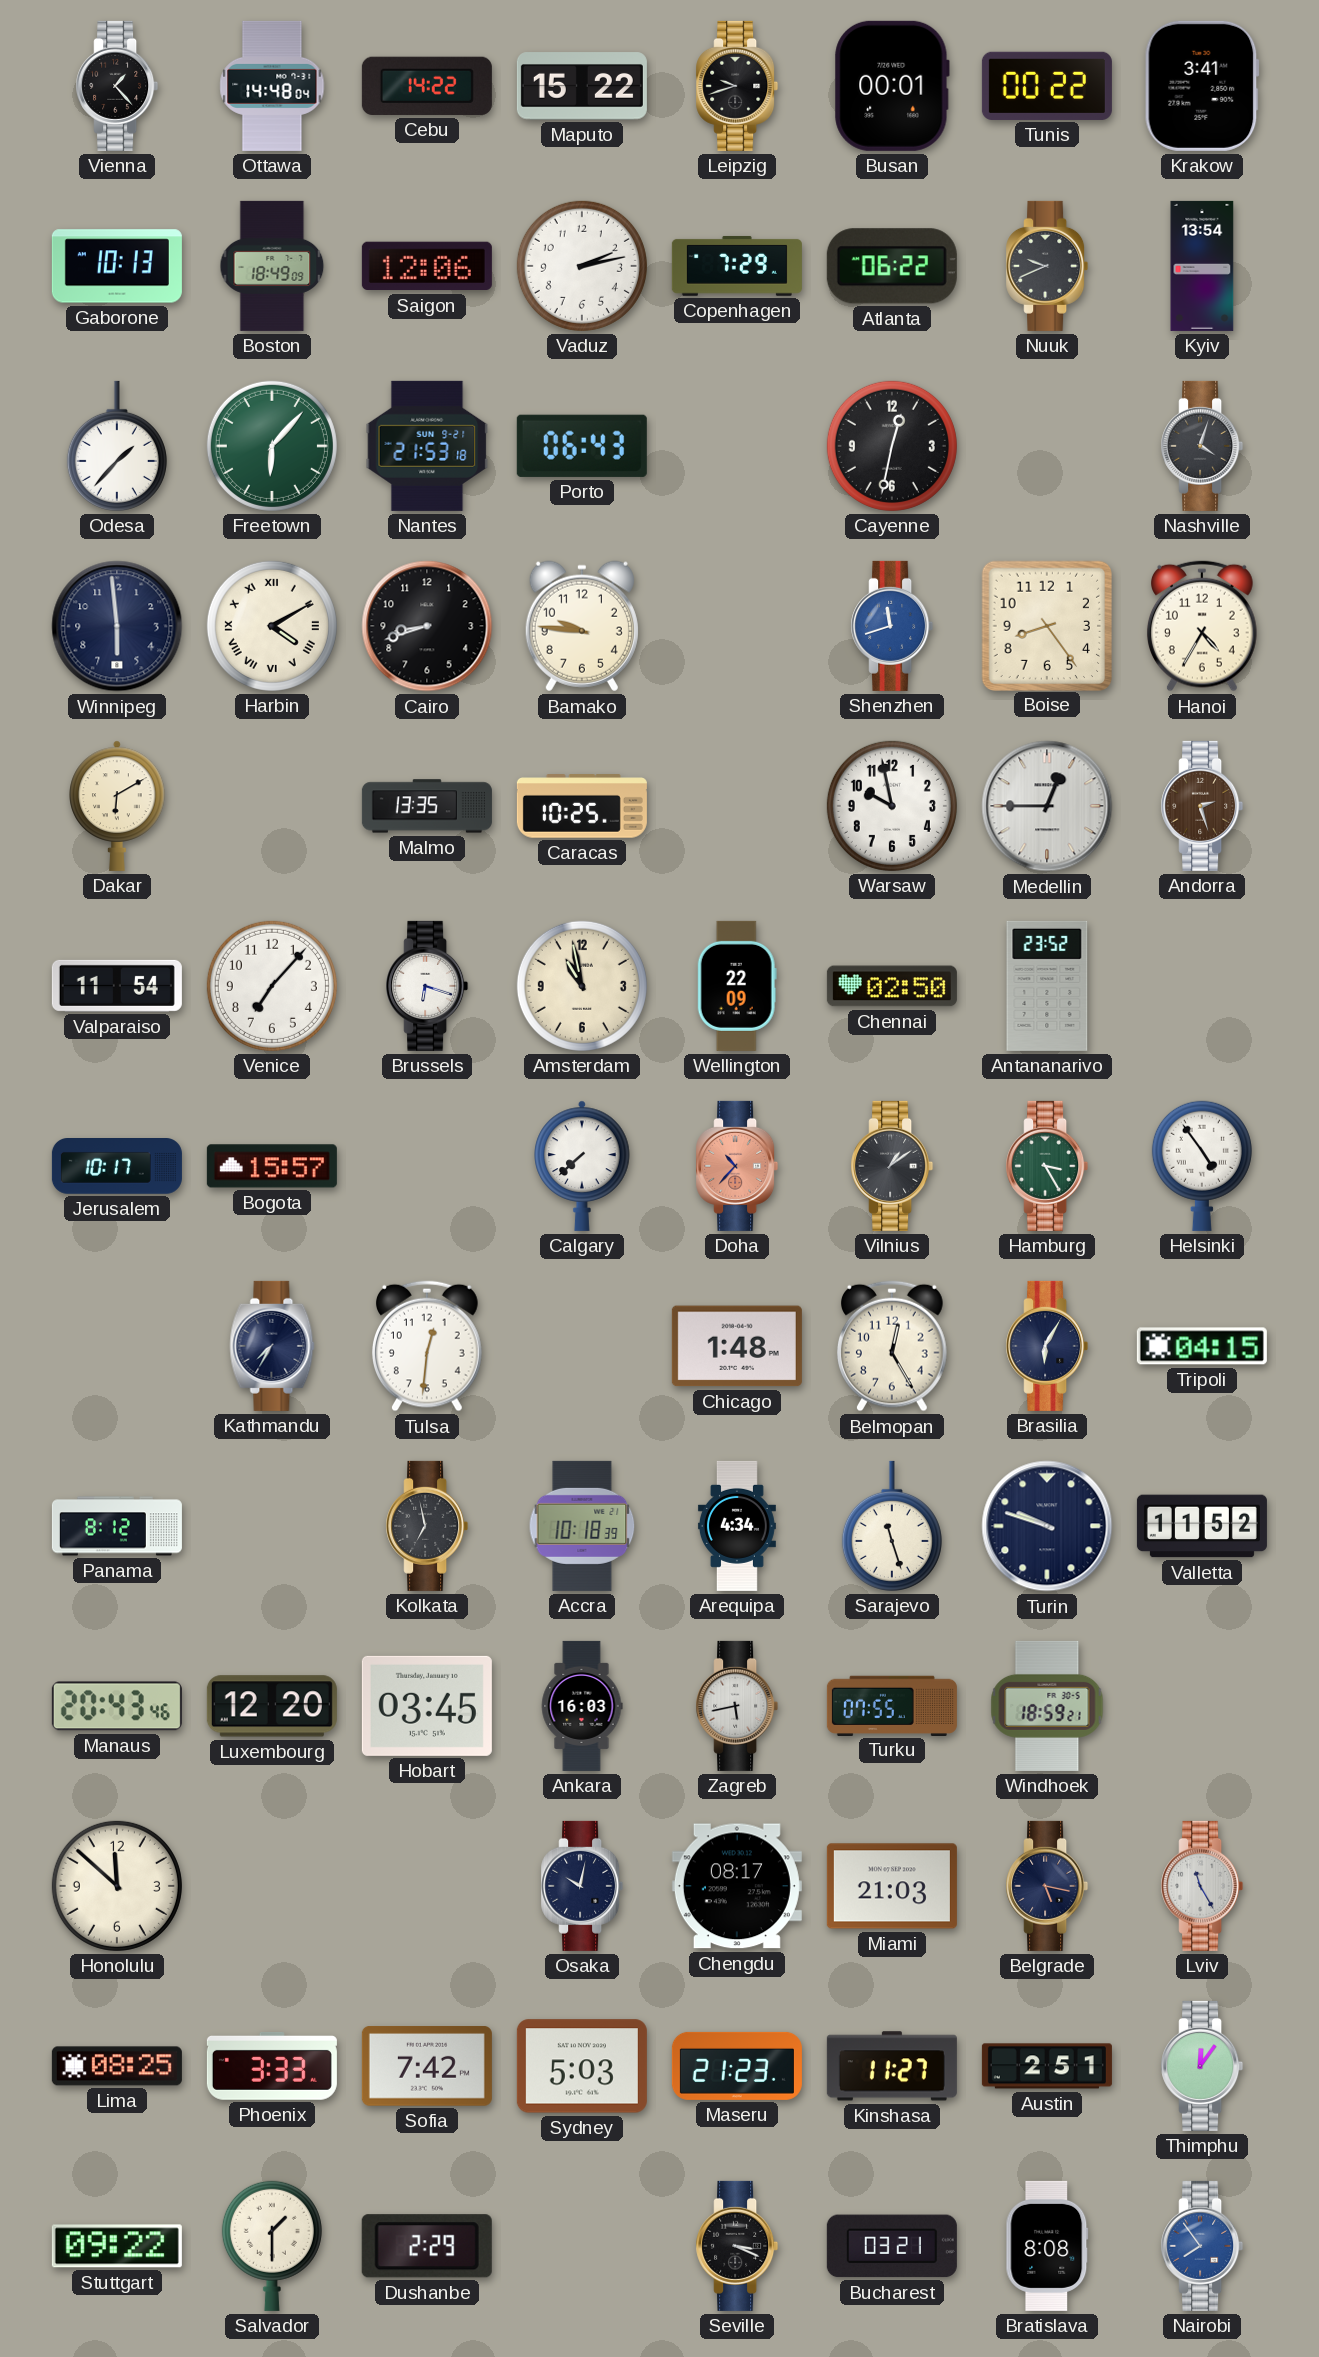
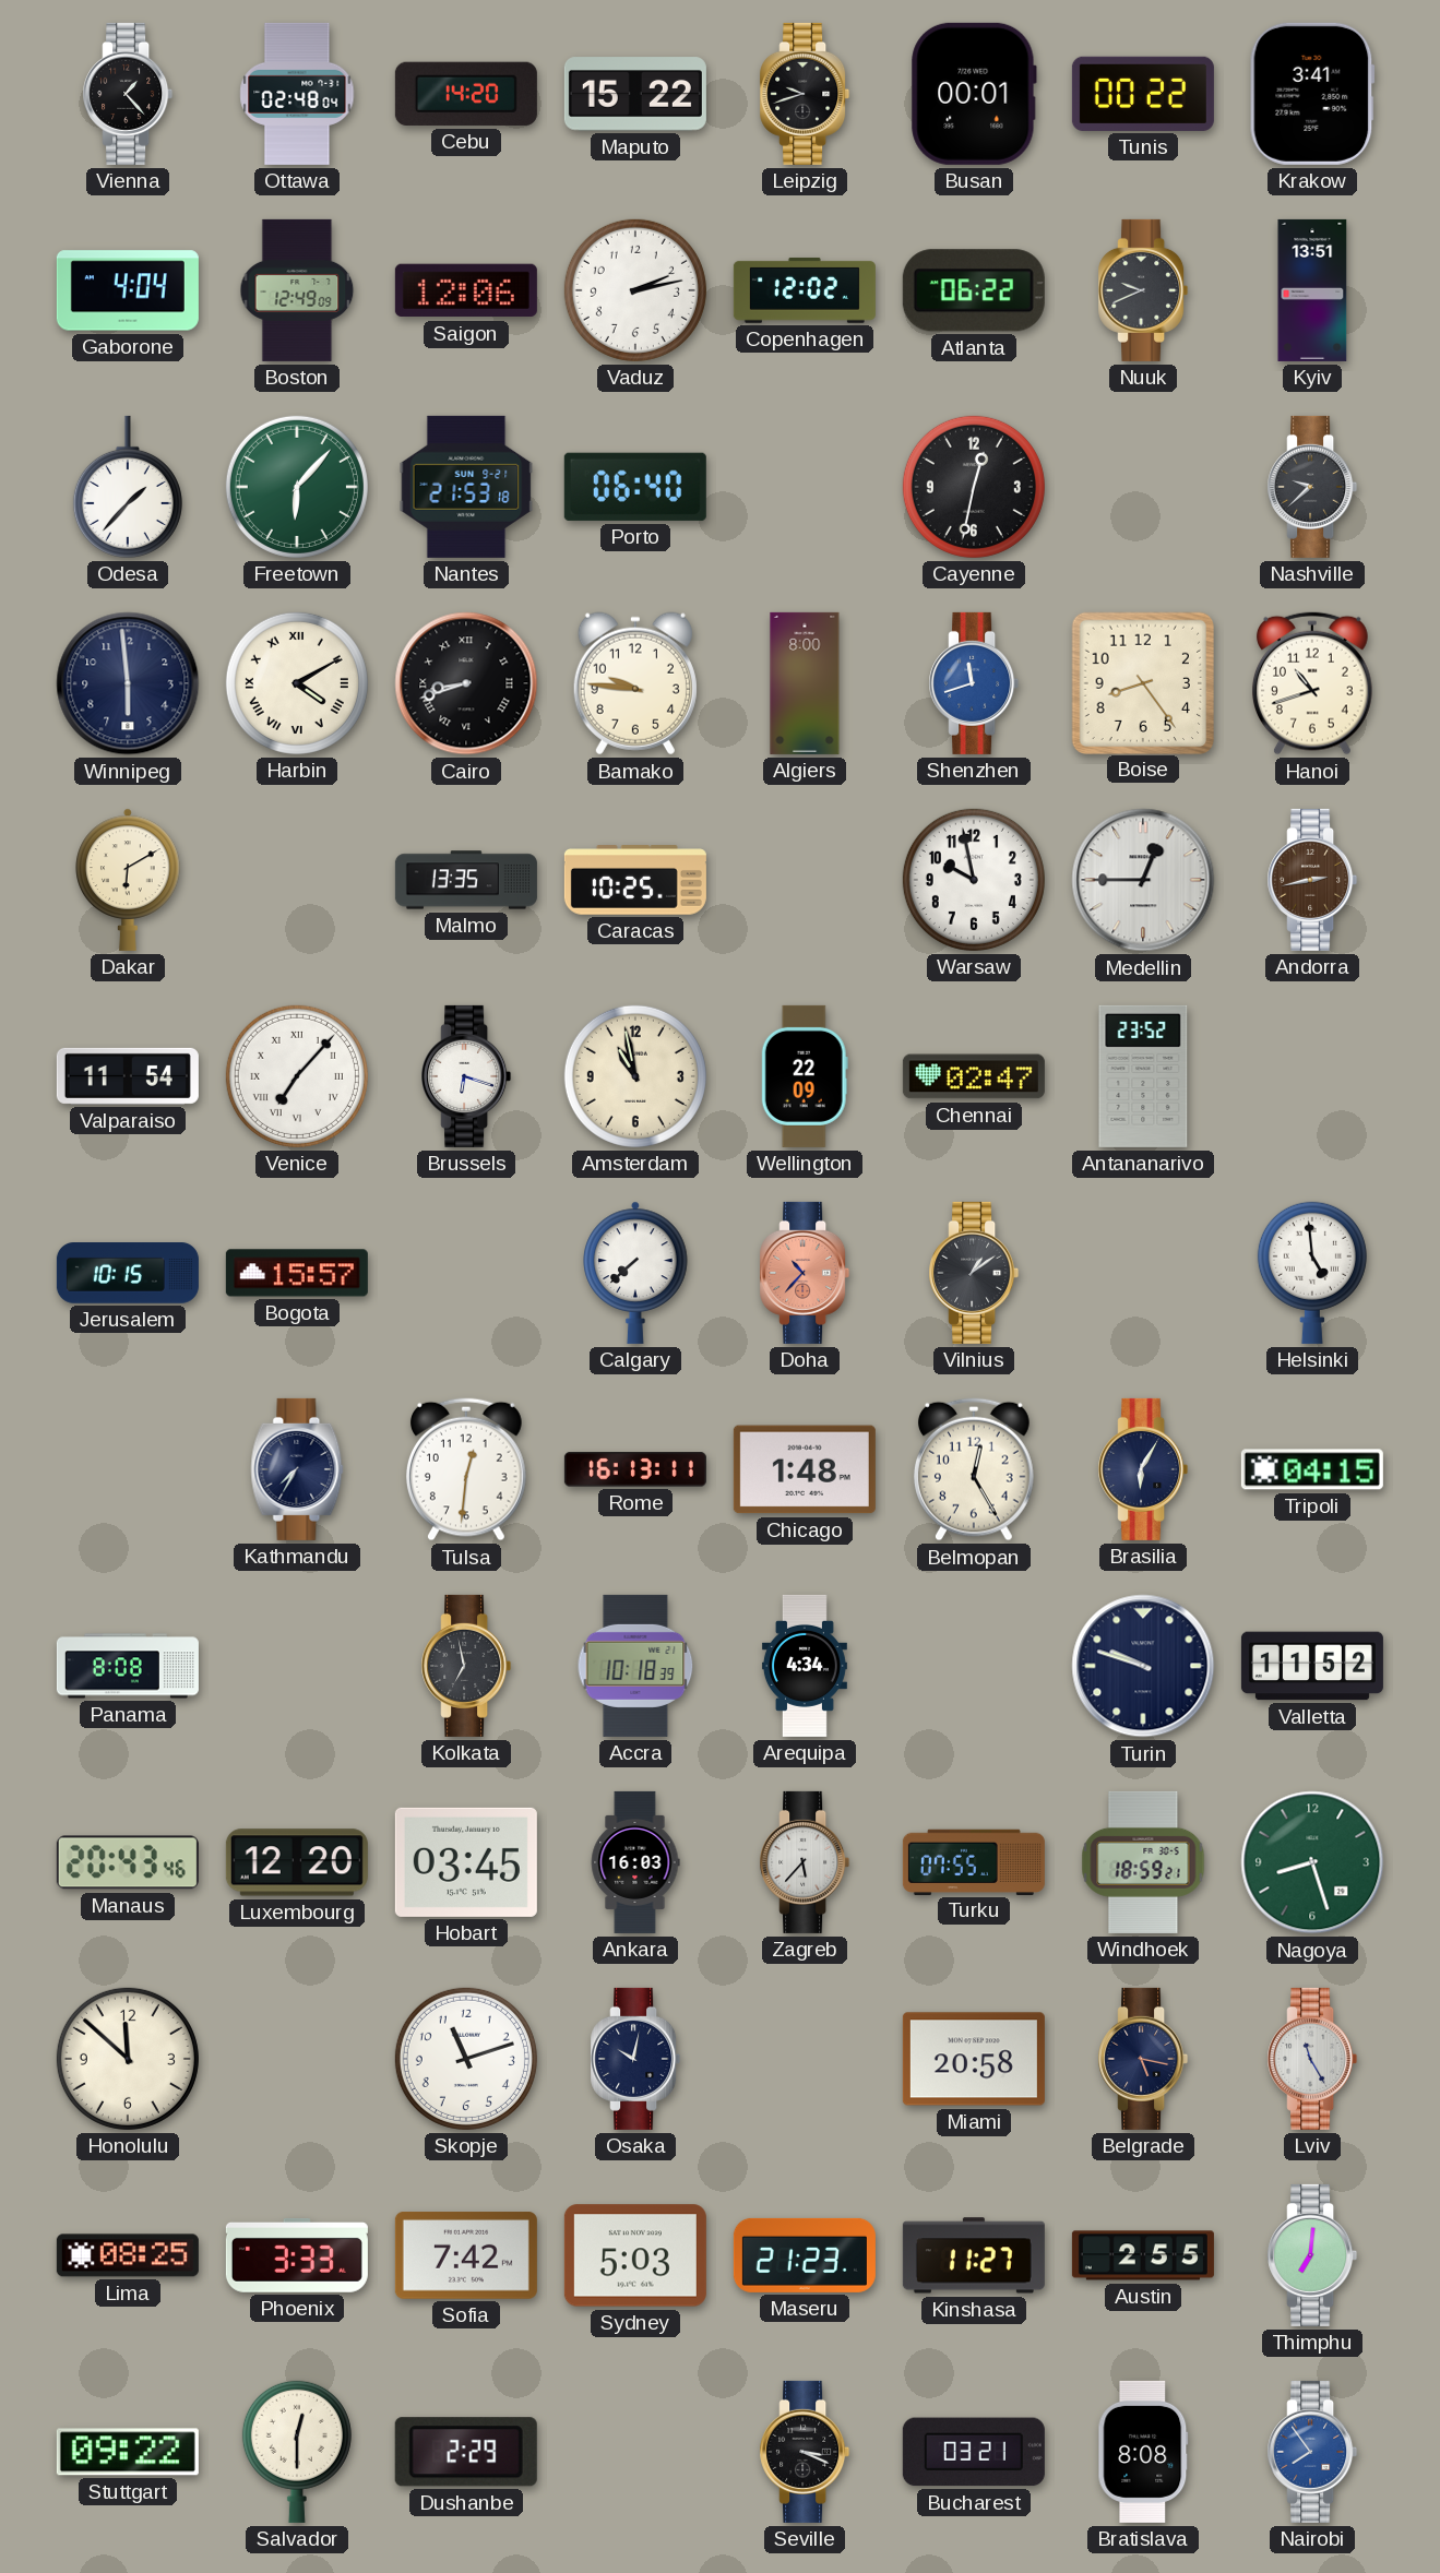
Ottawa: 14:48 -> 02:48 (297, 94)
Cebu: 14:22 -> 14:20 (466, 94)
Gaborone: 10:13 -> 4:04 (128, 290)
Boston: 18:49 -> 12:49 (297, 290)
Copenhagen: 7:29 -> 12:02 (805, 290)
Kyiv: 13:54 -> 13:51 (1312, 290)
Porto: 06:43 -> 06:40 (635, 487)
Nashville: 4:03 -> 9:38 (1312, 487)
Cairo numerals: Arabic -> Roman (466, 683)
Algiers: none -> 8:00 (805, 683)
Hanoi: 4:35 -> 10:42 (1312, 683)
Andorra: 2:27 -> 2:43 (1312, 880)
Venice numerals: Arabic -> Roman (297, 1076)
Chennai: 02:50 -> 02:47 (974, 1076)
Jerusalem: 10:17 -> 10:15 (128, 1274)
Hamburg: 3:25 -> none (1047, 1166)
Helsinki: 4:54 -> 4:59 (1312, 1273)
Rome: none -> 16:13 (635, 1469)
Panama: 8:12 -> 8:08 (128, 1666)
Sarajevo: 11:27 -> none (892, 1526)
Zagreb: 5:43 -> 5:37 (805, 1862)
Nagoya: none -> 8:27 (1312, 1862)
Skopje: none -> 11:12 (466, 2059)
Chengdu: 08:17 -> none (737, 1886)
Miami: 21:03 -> 20:58 (974, 2059)
Austin: 2:51 -> 2:55 (1143, 2255)
Thimphu: 12:06 -> 7:01 (1312, 2255)
Salvador: 1:30 -> 12:30 (297, 2452)
